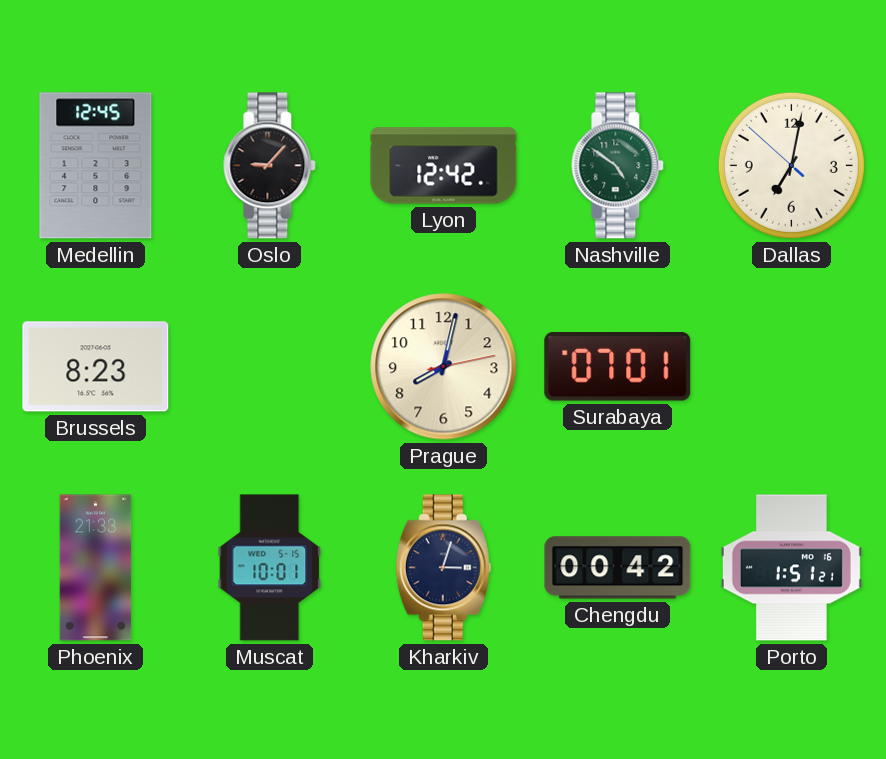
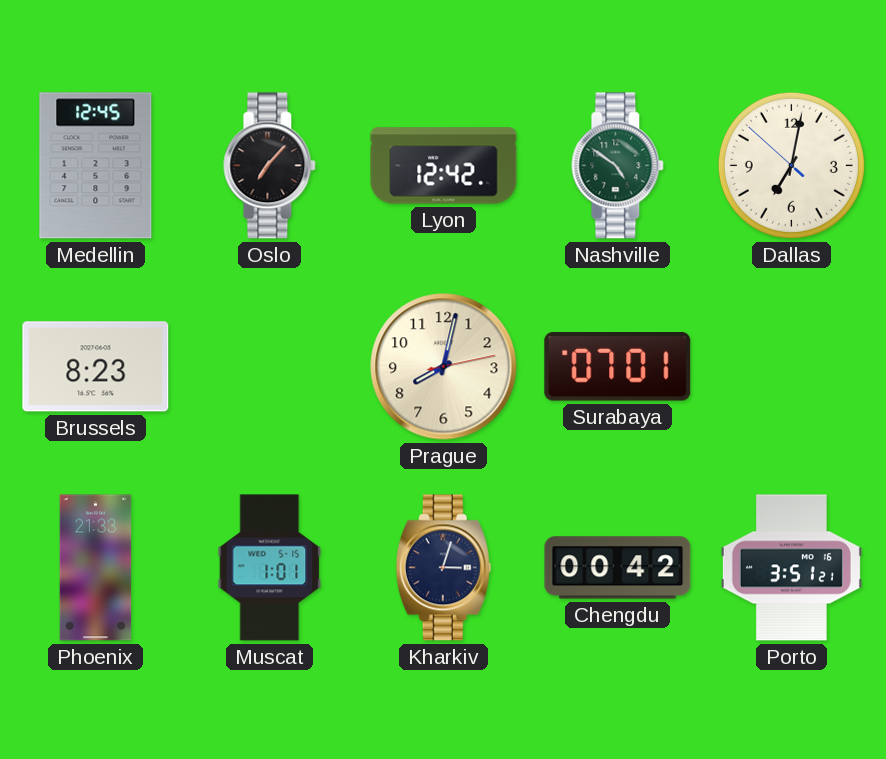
Oslo: 9:07 -> 7:07 (270, 166)
Muscat: 10:01 -> 1:01 (270, 568)
Porto: 1:51 -> 3:51 (791, 568)
